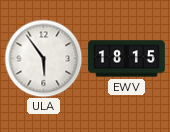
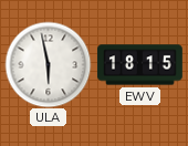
ULA: 5:54 -> 5:58 (48, 64)
